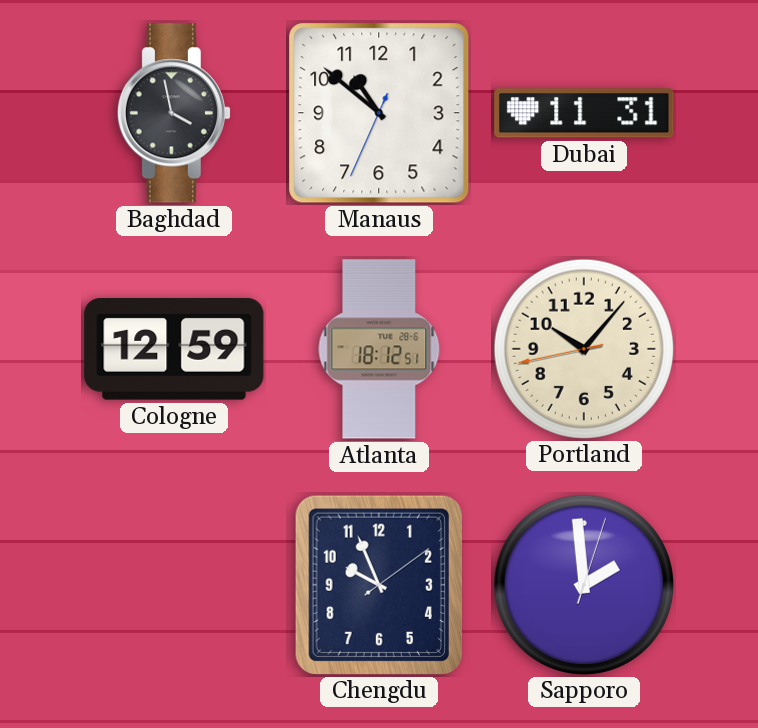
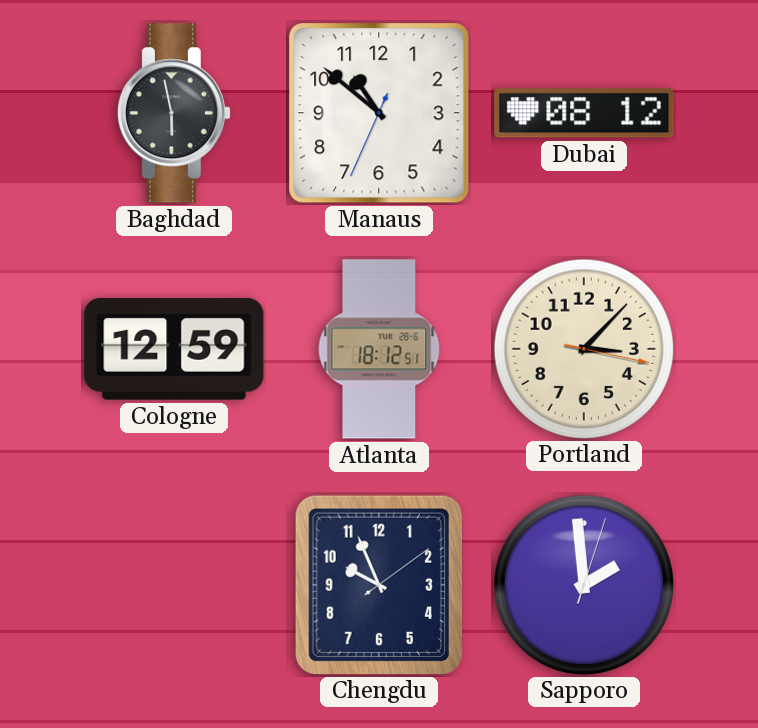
Baghdad: 3:58 -> 5:58 (174, 113)
Dubai: 11:31 -> 08:12 (584, 113)
Portland: 10:06 -> 3:07 (583, 348)
